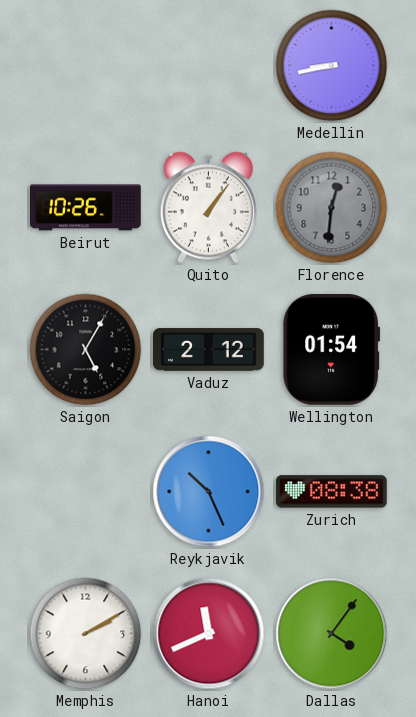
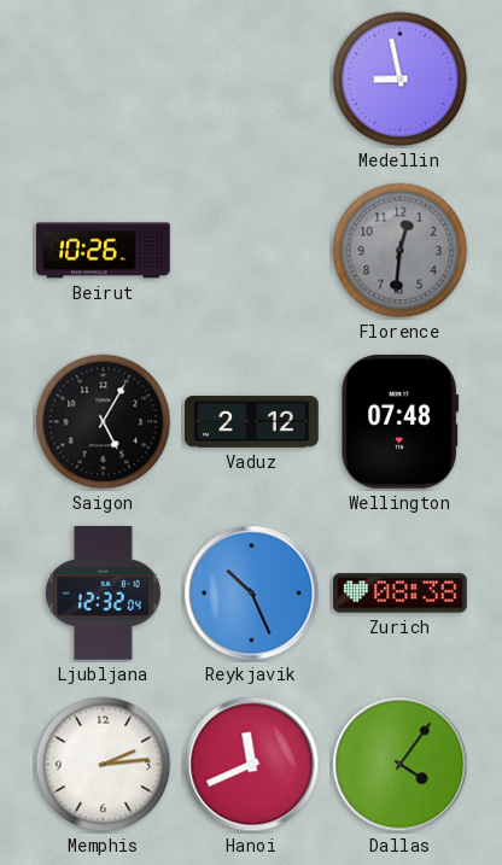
Medellin: 8:43 -> 8:58 (401, 80)
Quito: 1:06 -> none (208, 208)
Wellington: 01:54 -> 07:48 (401, 422)
Ljubljana: none -> 12:32 (104, 594)
Memphis: 2:10 -> 2:14 (104, 765)
